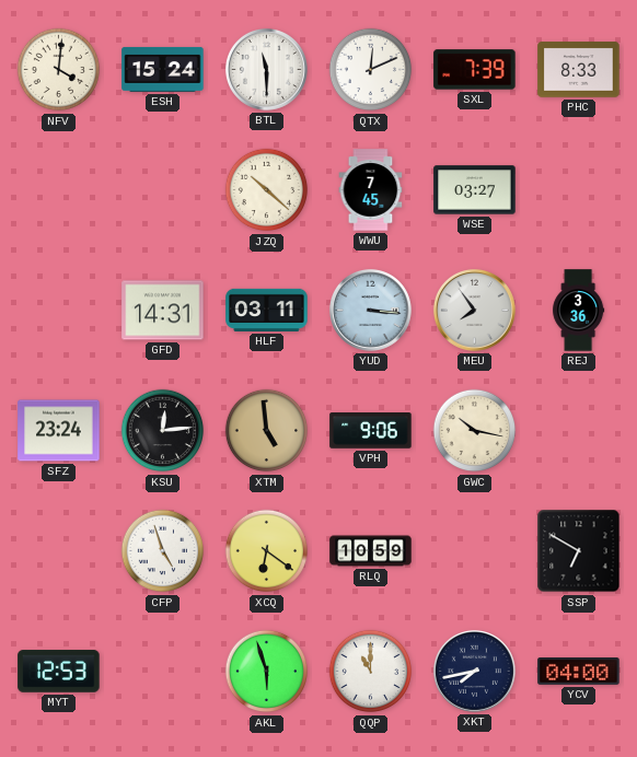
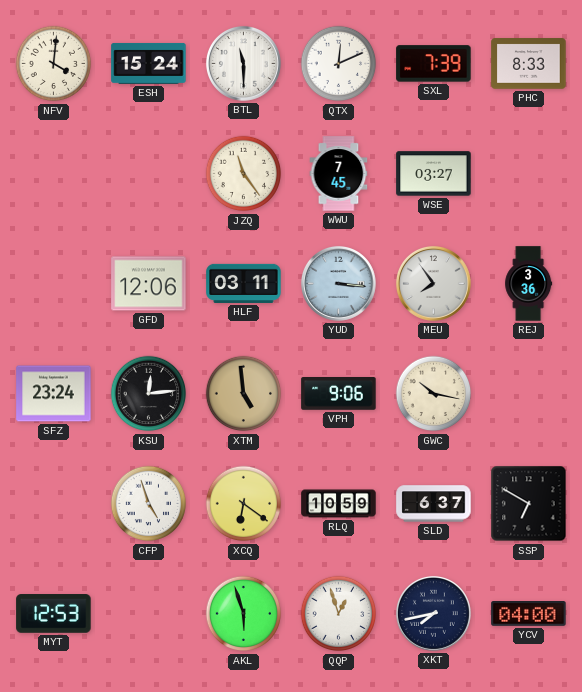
JZQ: 10:22 -> 11:24 (244, 174)
GFD: 14:31 -> 12:06 (149, 284)
SLD: none -> 6:37 (434, 504)
QQP: 11:00 -> 12:57 (339, 614)
